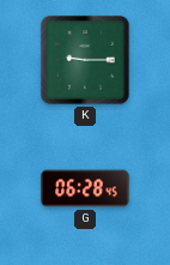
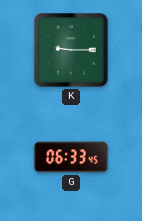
G: 06:28 -> 06:33 (71, 157)
